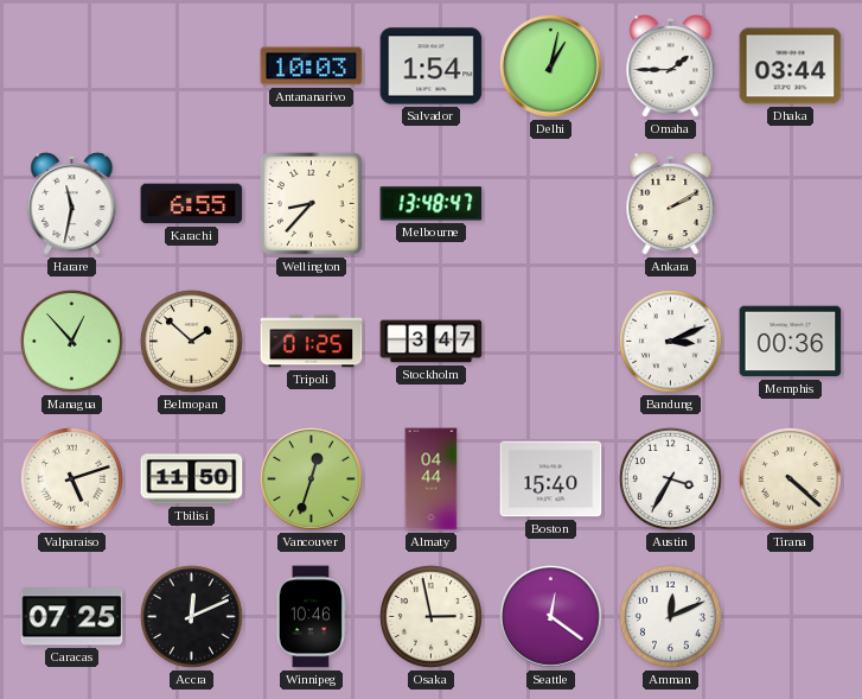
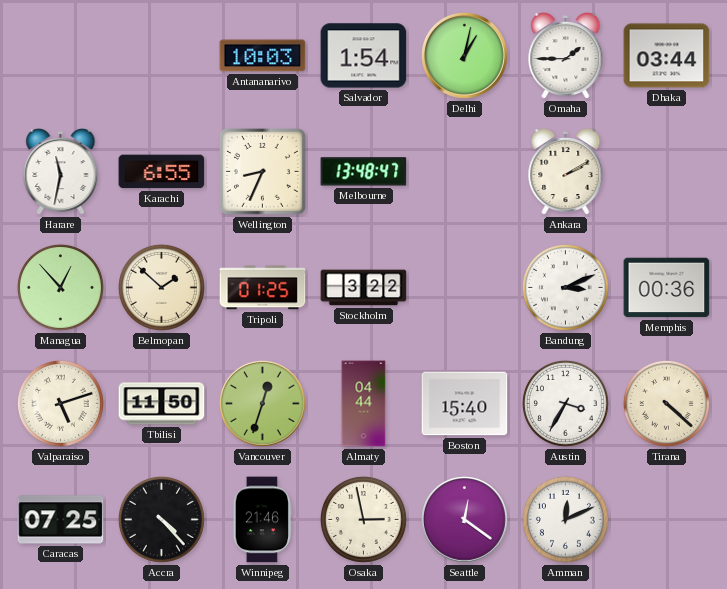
Wellington: 8:37 -> 8:34 (263, 172)
Stockholm: 3:47 -> 3:22 (364, 288)
Accra: 12:11 -> 4:23 (161, 519)
Winnipeg: 10:46 -> 21:46 (261, 520)
